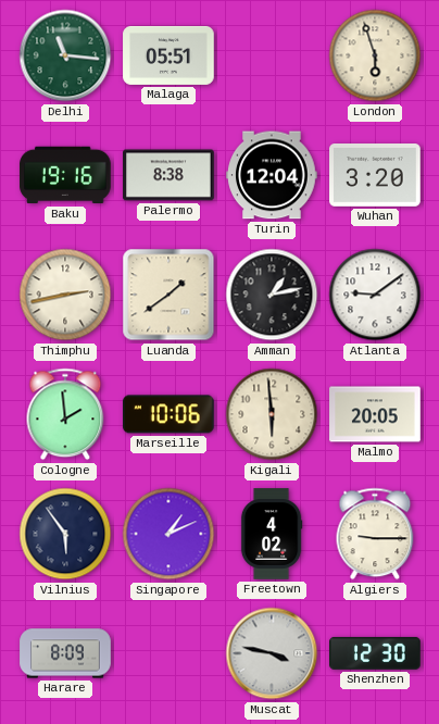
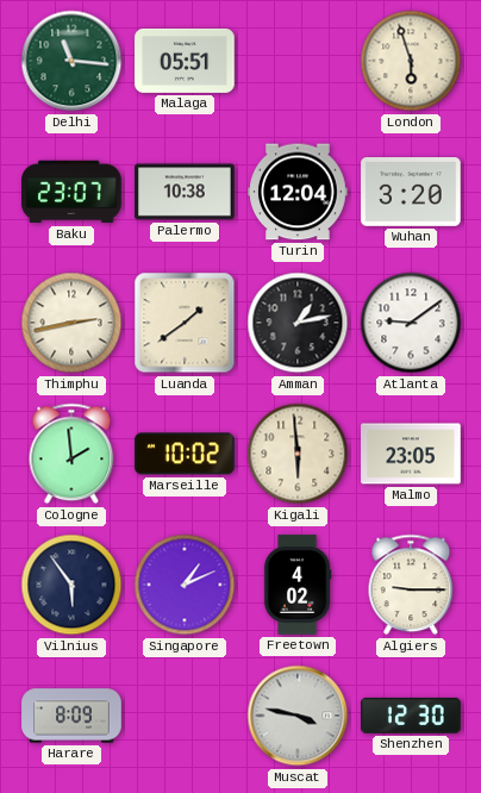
Baku: 19:16 -> 23:07 (71, 192)
Palermo: 8:38 -> 10:38 (185, 192)
Marseille: 10:06 -> 10:02 (186, 454)
Malmo: 20:05 -> 23:05 (411, 454)
